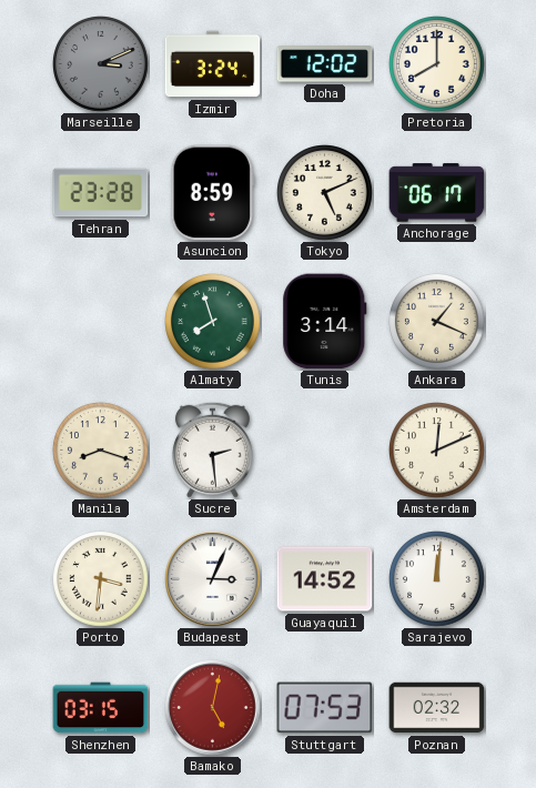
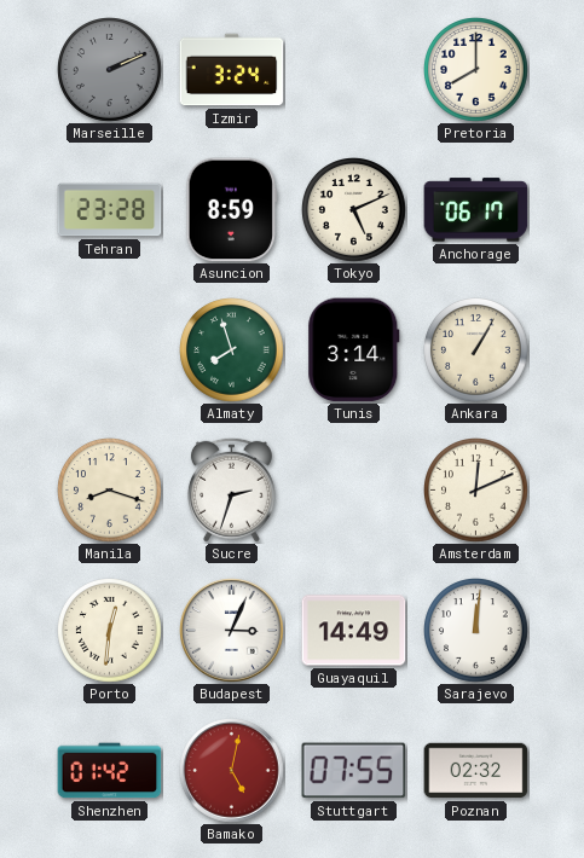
Marseille: 3:11 -> 2:11 (110, 70)
Doha: 12:02 -> none (325, 64)
Ankara: 1:19 -> 1:05 (476, 350)
Sucre: 2:29 -> 2:33 (231, 489)
Porto: 3:31 -> 12:31 (110, 631)
Guayaquil: 14:52 -> 14:49 (354, 631)
Shenzhen: 03:15 -> 01:42 (110, 771)
Stuttgart: 07:53 -> 07:55 (354, 771)
